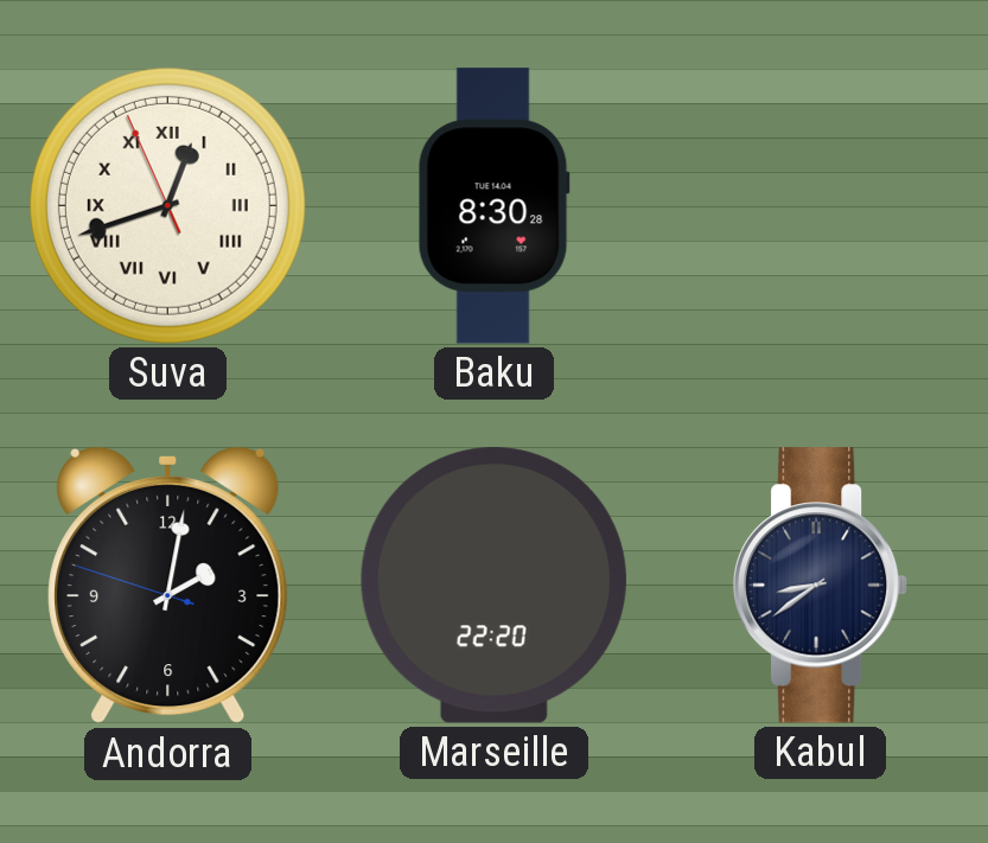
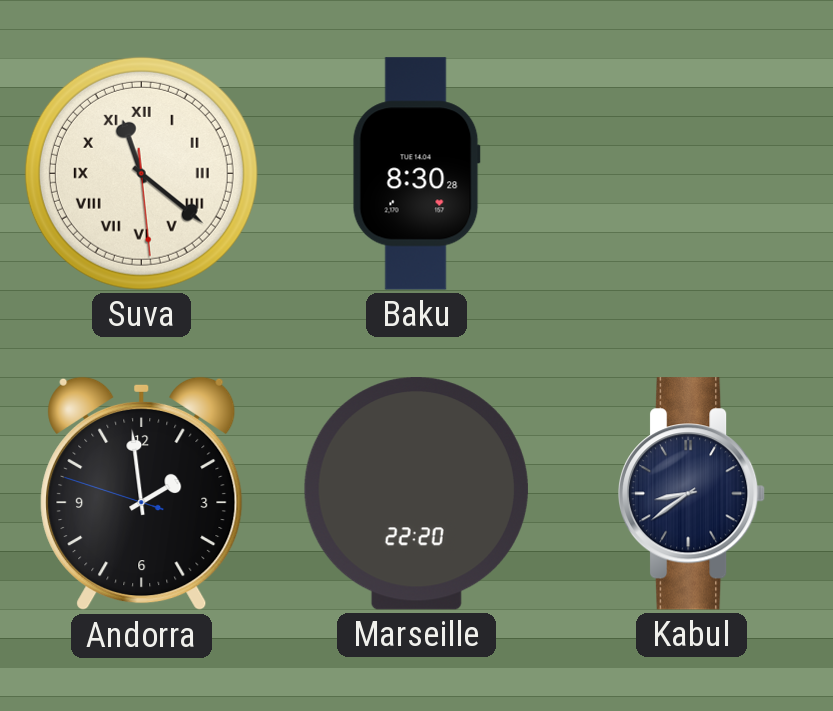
Suva: 12:41 -> 11:21 (141, 173)
Andorra: 2:01 -> 1:58 (142, 494)
